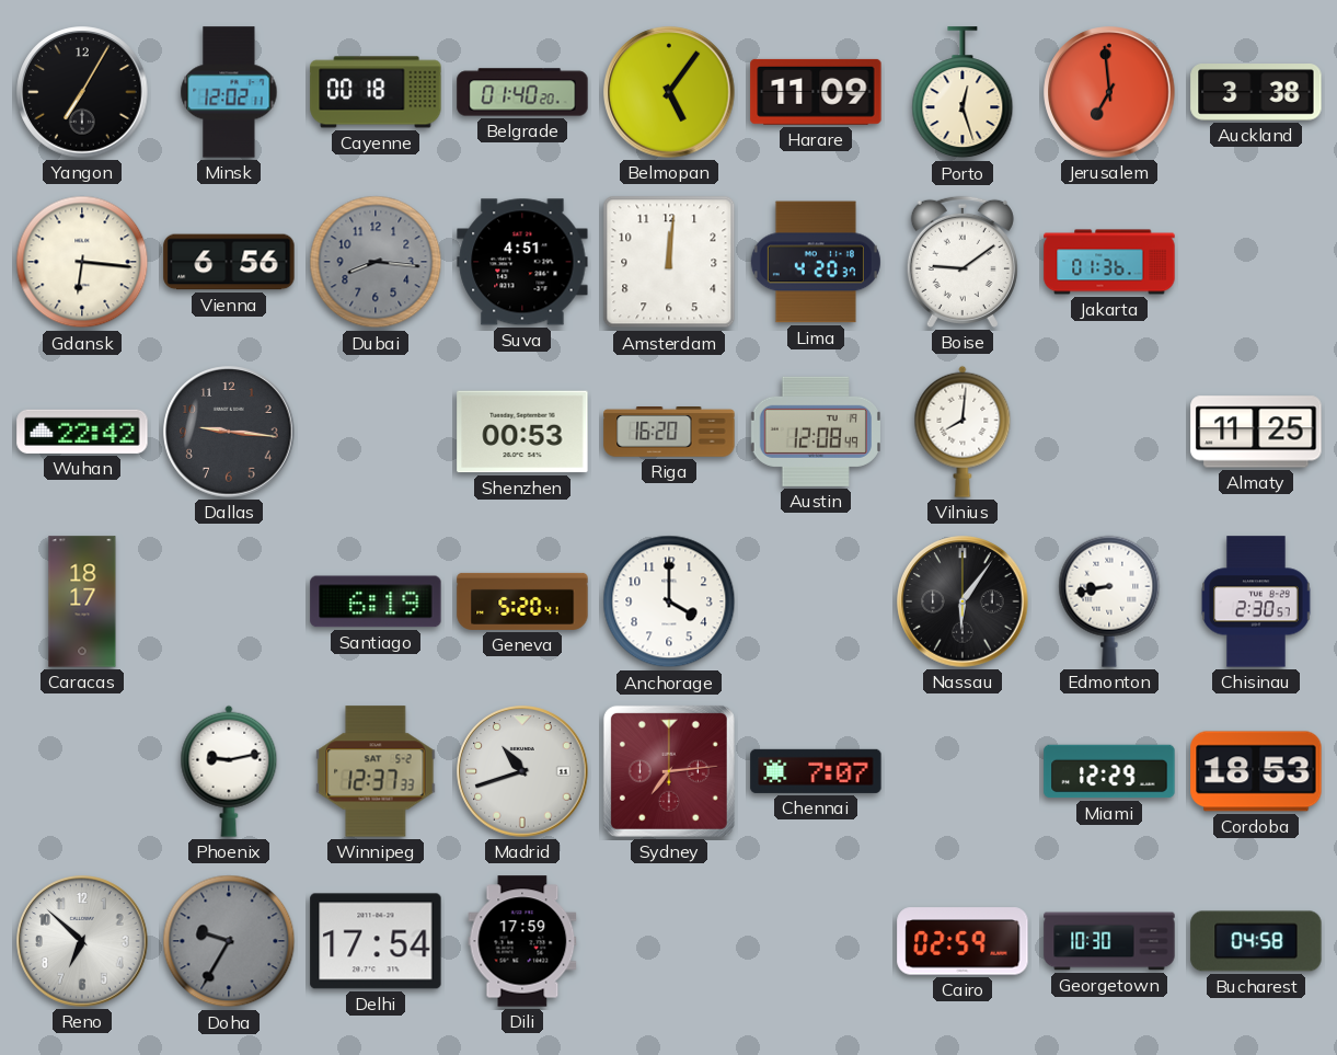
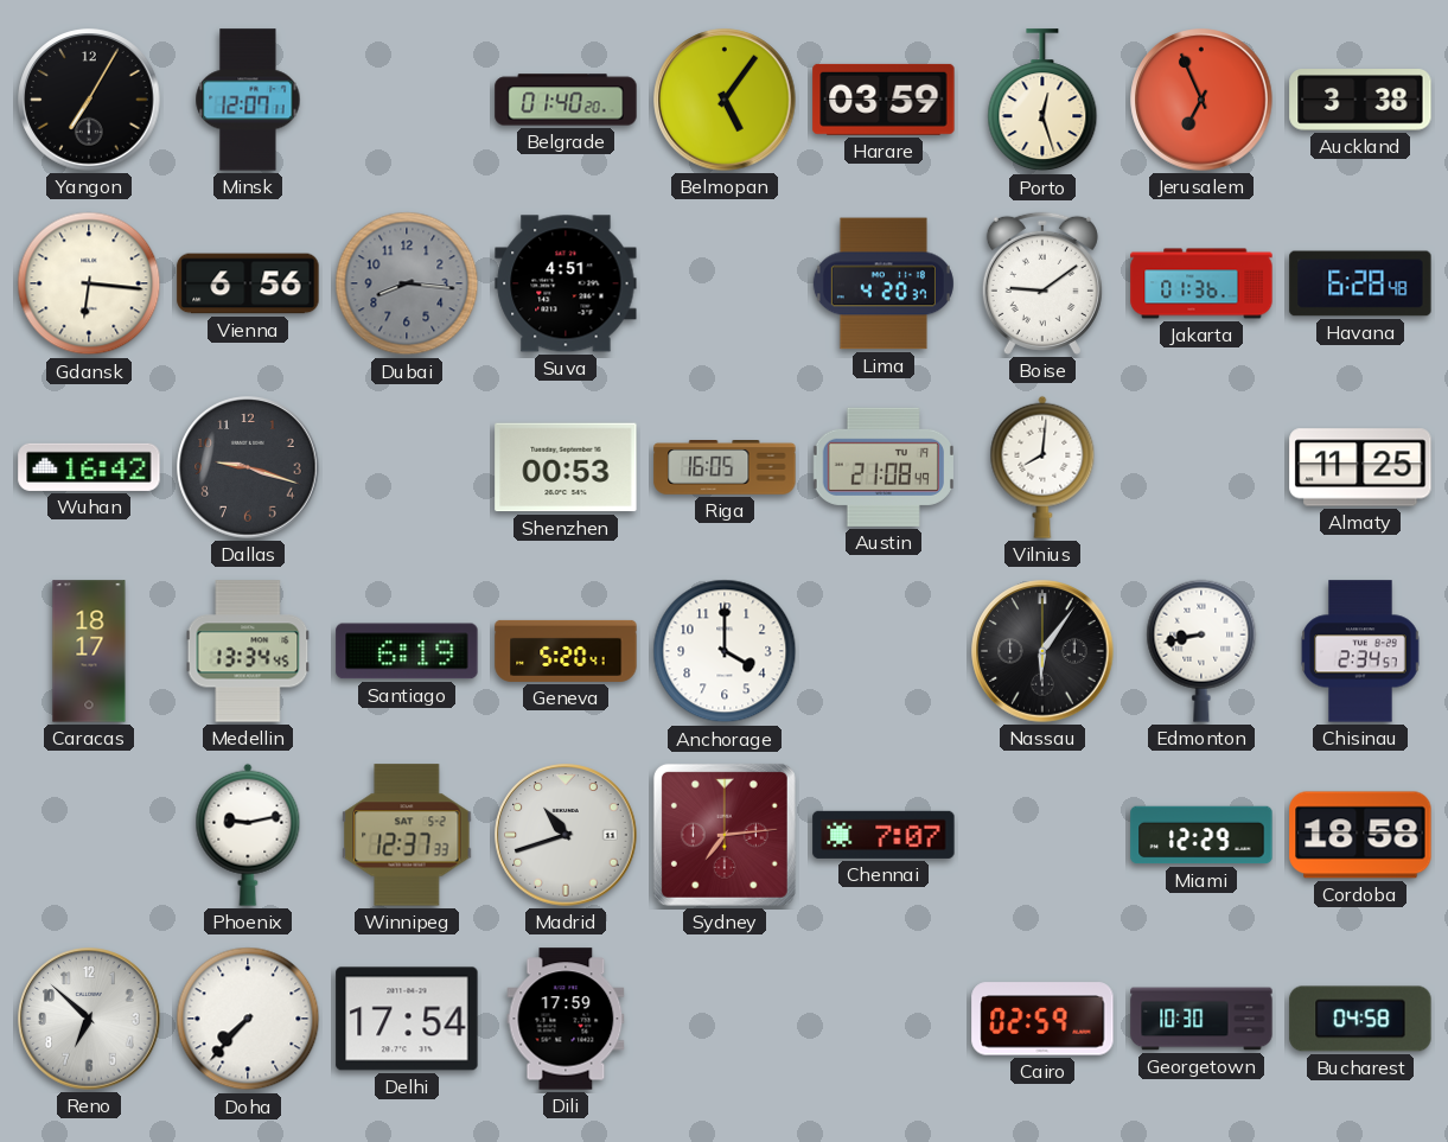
Minsk: 12:02 -> 12:07 (248, 100)
Cayenne: 00:18 -> none (376, 92)
Harare: 11:09 -> 03:59 (884, 100)
Jerusalem: 6:59 -> 6:56 (1201, 100)
Amsterdam: 12:01 -> none (669, 262)
Havana: none -> 6:28 (1360, 283)
Wuhan: 22:42 -> 16:42 (89, 467)
Dallas: 9:16 -> 9:18 (248, 467)
Riga: 16:20 -> 16:05 (725, 468)
Austin: 12:08 -> 21:08 (884, 467)
Medellin: none -> 13:34 (248, 651)
Chisinau: 2:30 -> 2:34 (1360, 651)
Cordoba: 18:53 -> 18:58 (1360, 835)
Doha: 9:35 -> 7:37 (248, 1019)
Doha dial: grey -> white (248, 1019)
